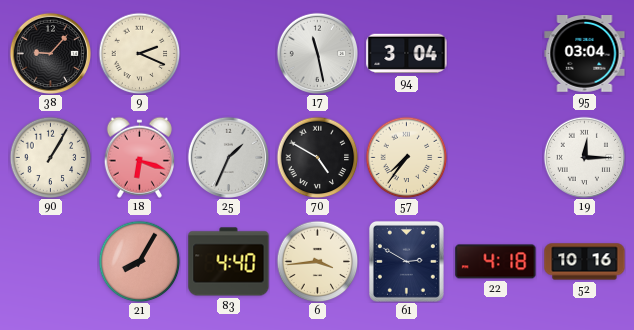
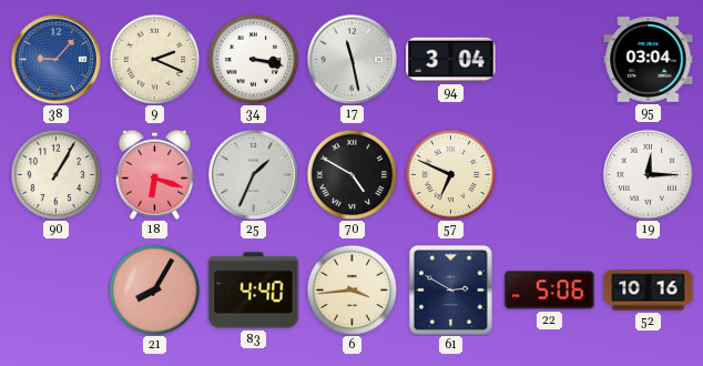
38 dial: black -> blue (55, 59)
34: none -> 3:17 (253, 59)
57: 7:36 -> 6:49 (450, 174)
22: 4:18 -> 5:06 (550, 291)
